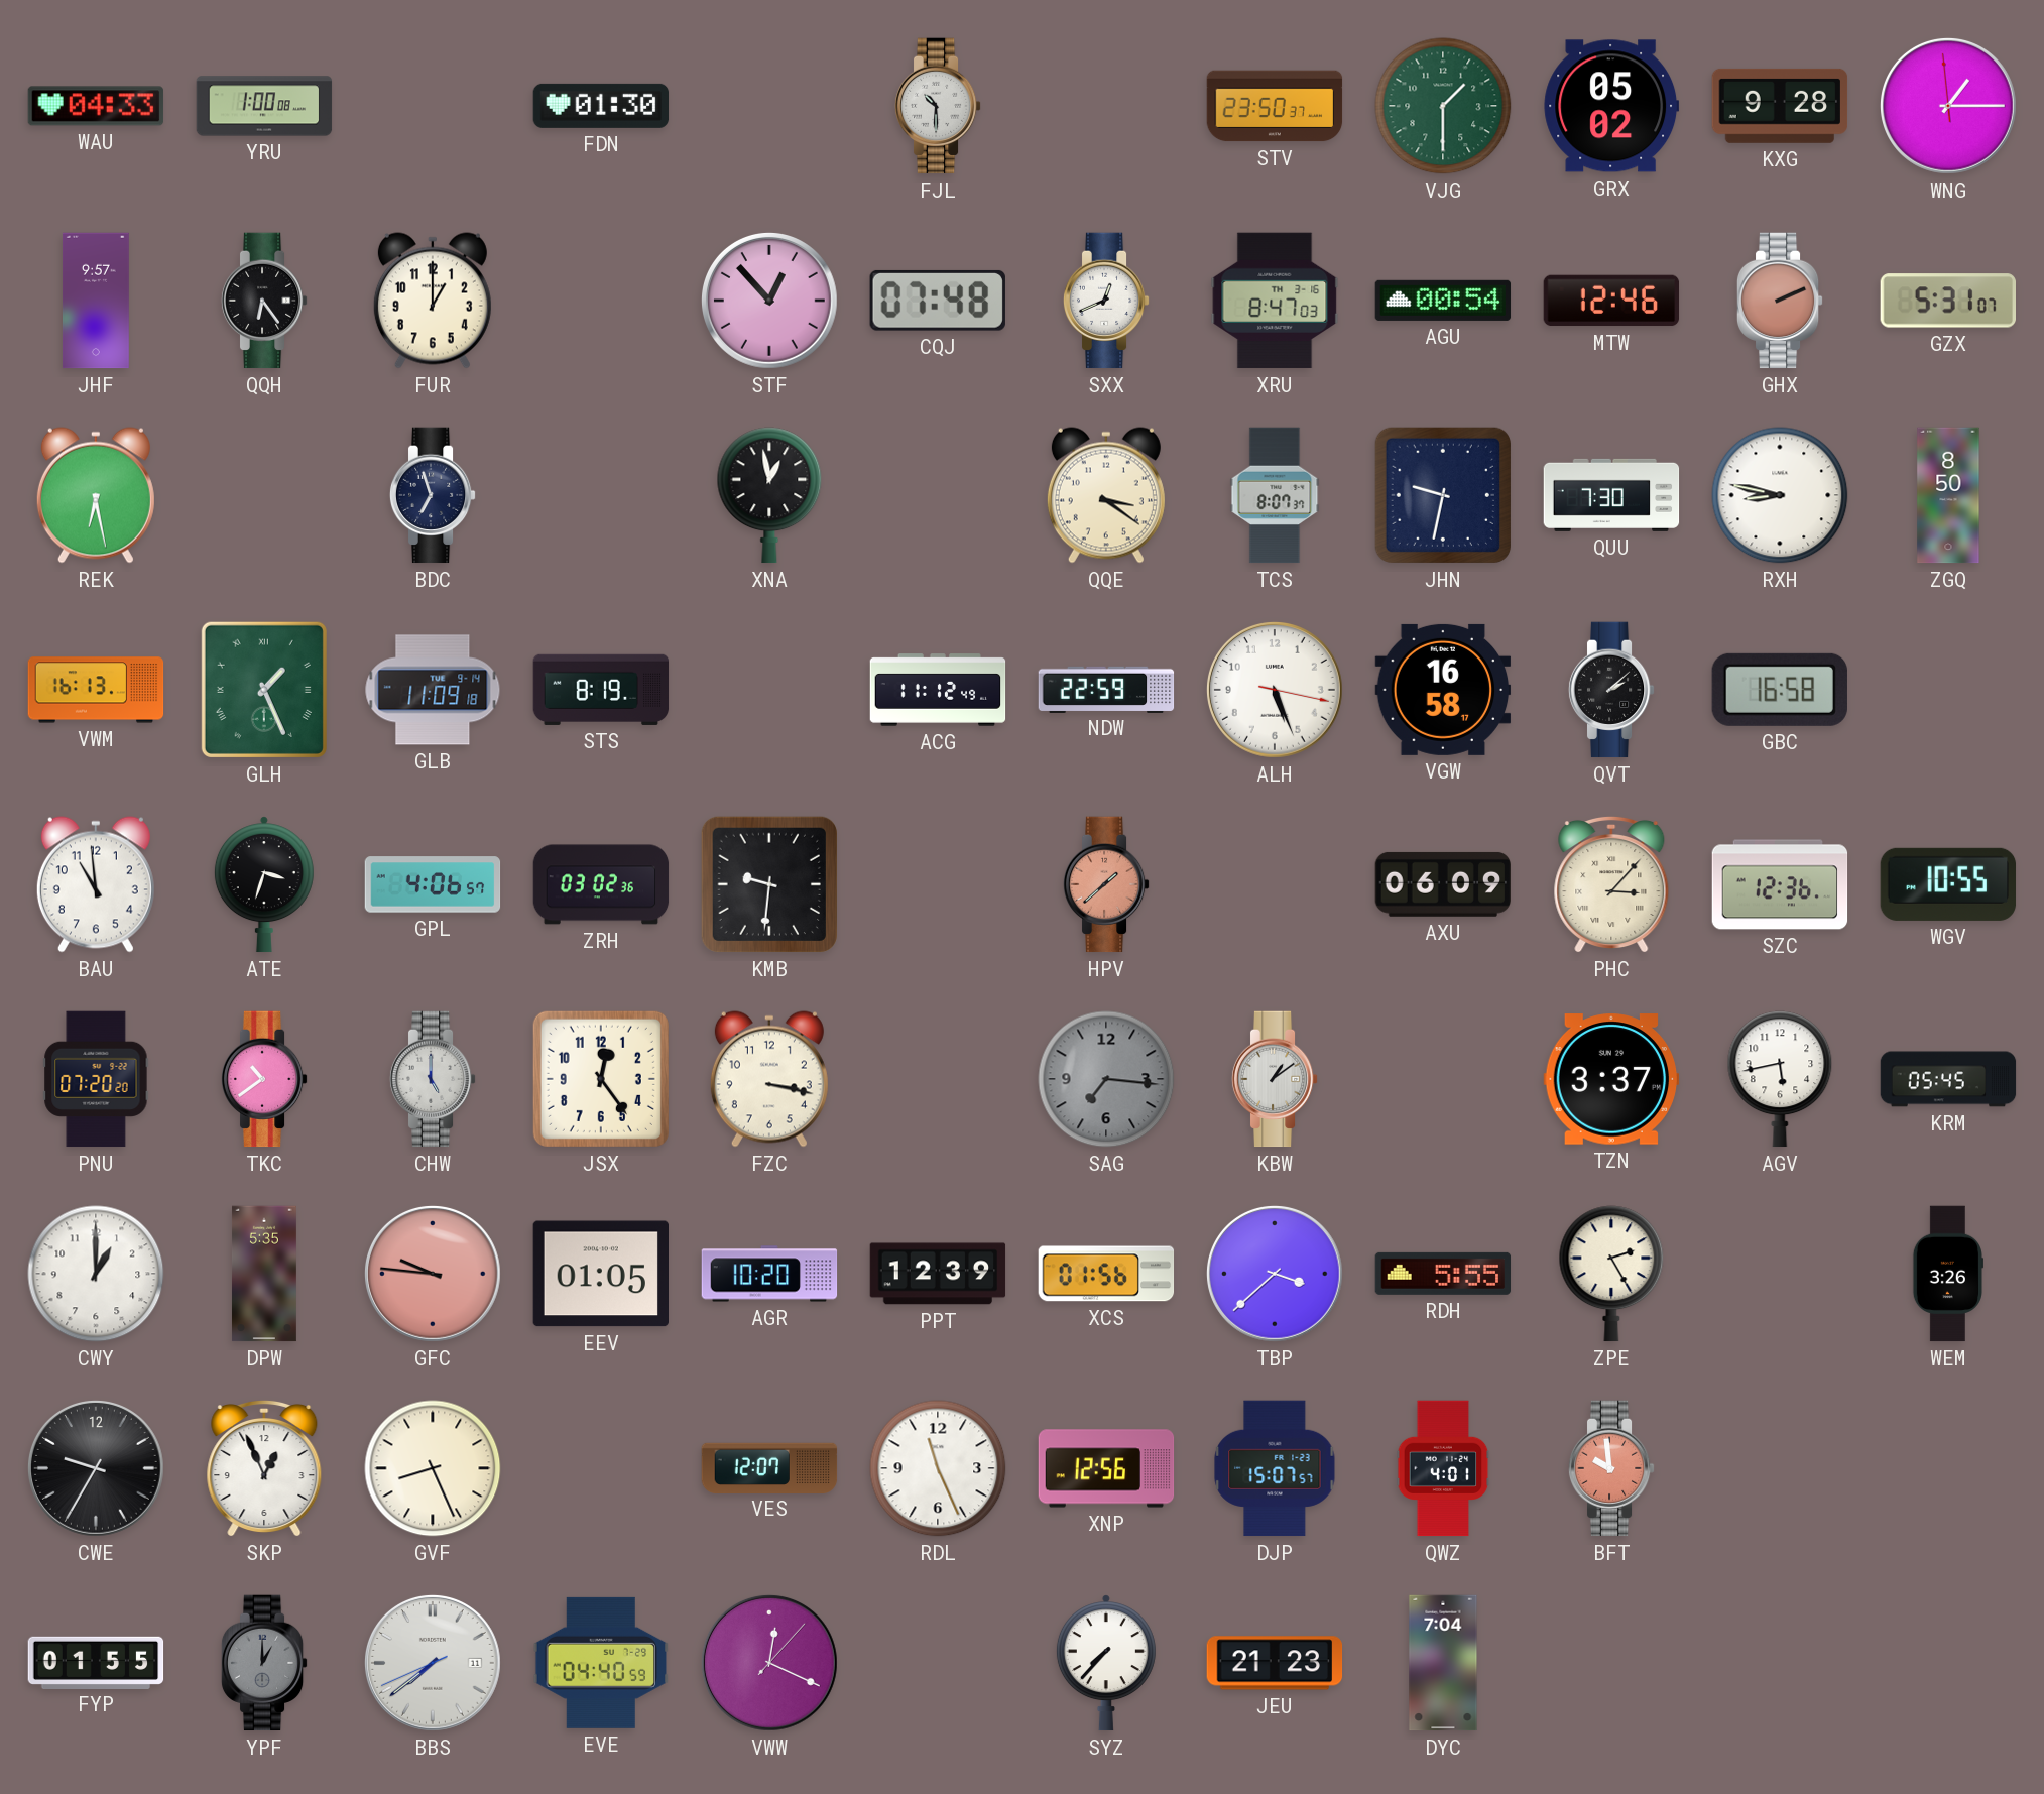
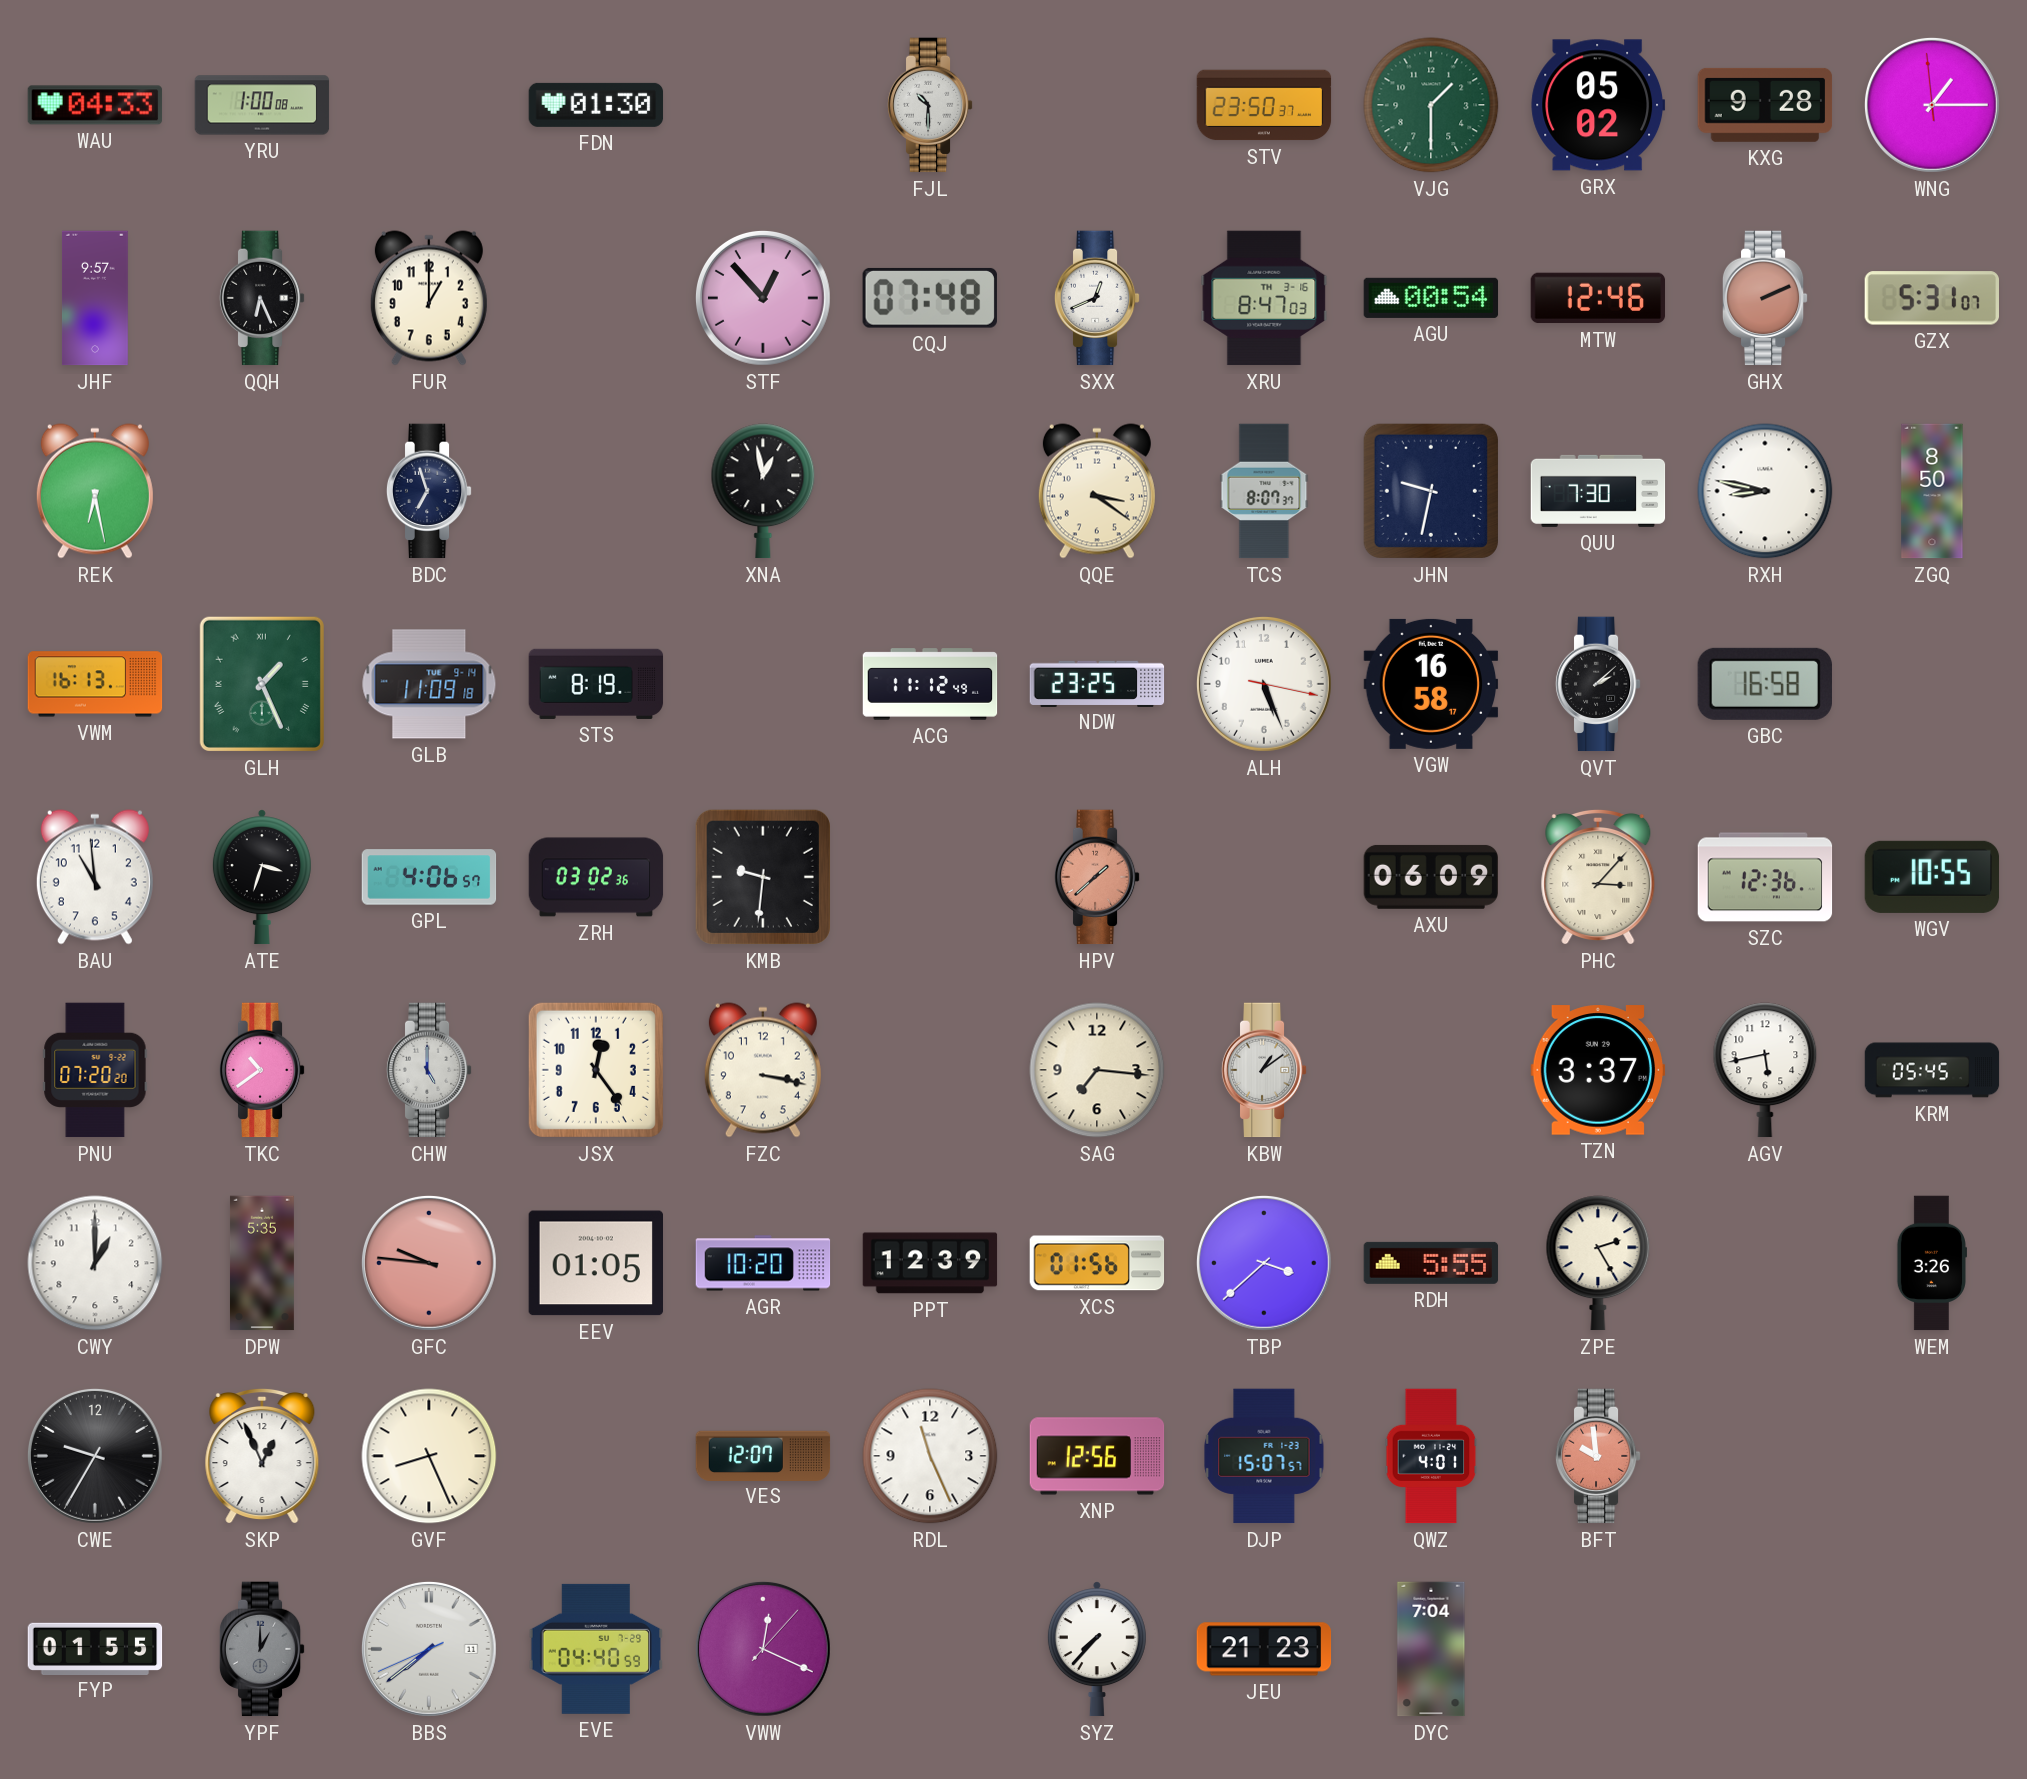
QQH: 6:24 -> 6:26 (262, 298)
NDW: 22:59 -> 23:25 (1097, 683)
SAG dial: grey -> cream (1097, 1070)
